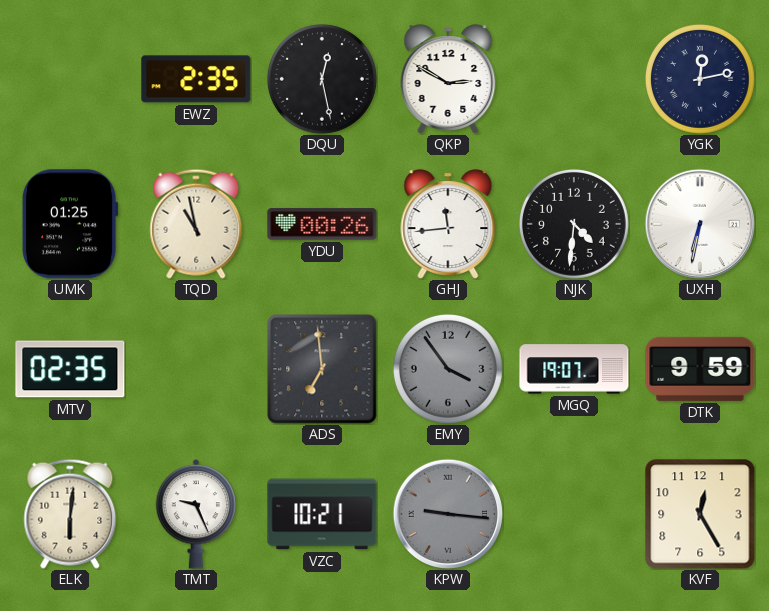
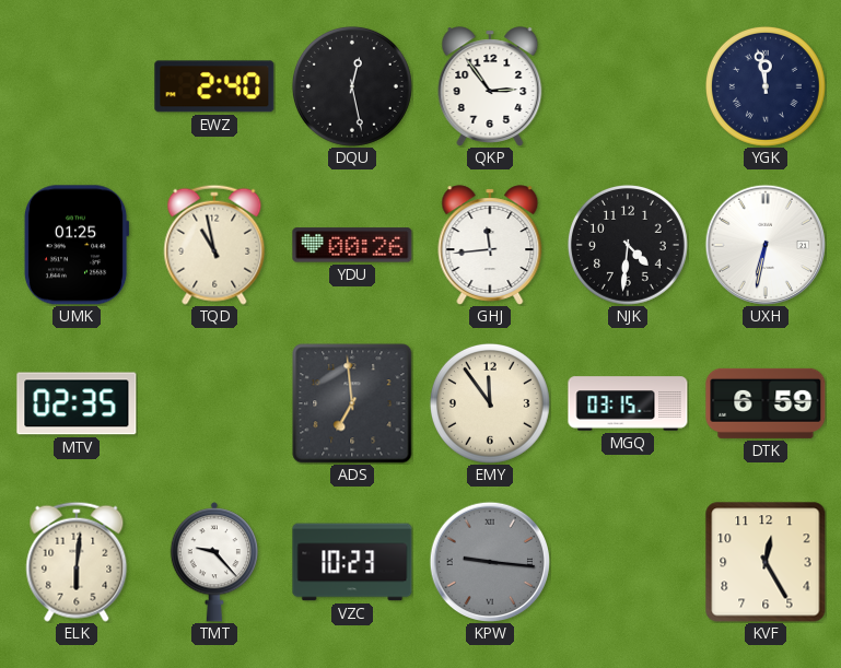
EWZ: 2:35 -> 2:40 (214, 86)
QKP: 2:50 -> 2:54 (490, 86)
YGK: 12:13 -> 11:58 (766, 86)
EMY: 3:54 -> 11:54 (490, 403)
EMY dial: grey -> cream (490, 403)
MGQ: 19:07 -> 03:15 (628, 403)
DTK: 9:59 -> 6:59 (766, 403)
TMT: 9:26 -> 9:23 (214, 562)
VZC: 10:21 -> 10:23 (352, 562)
